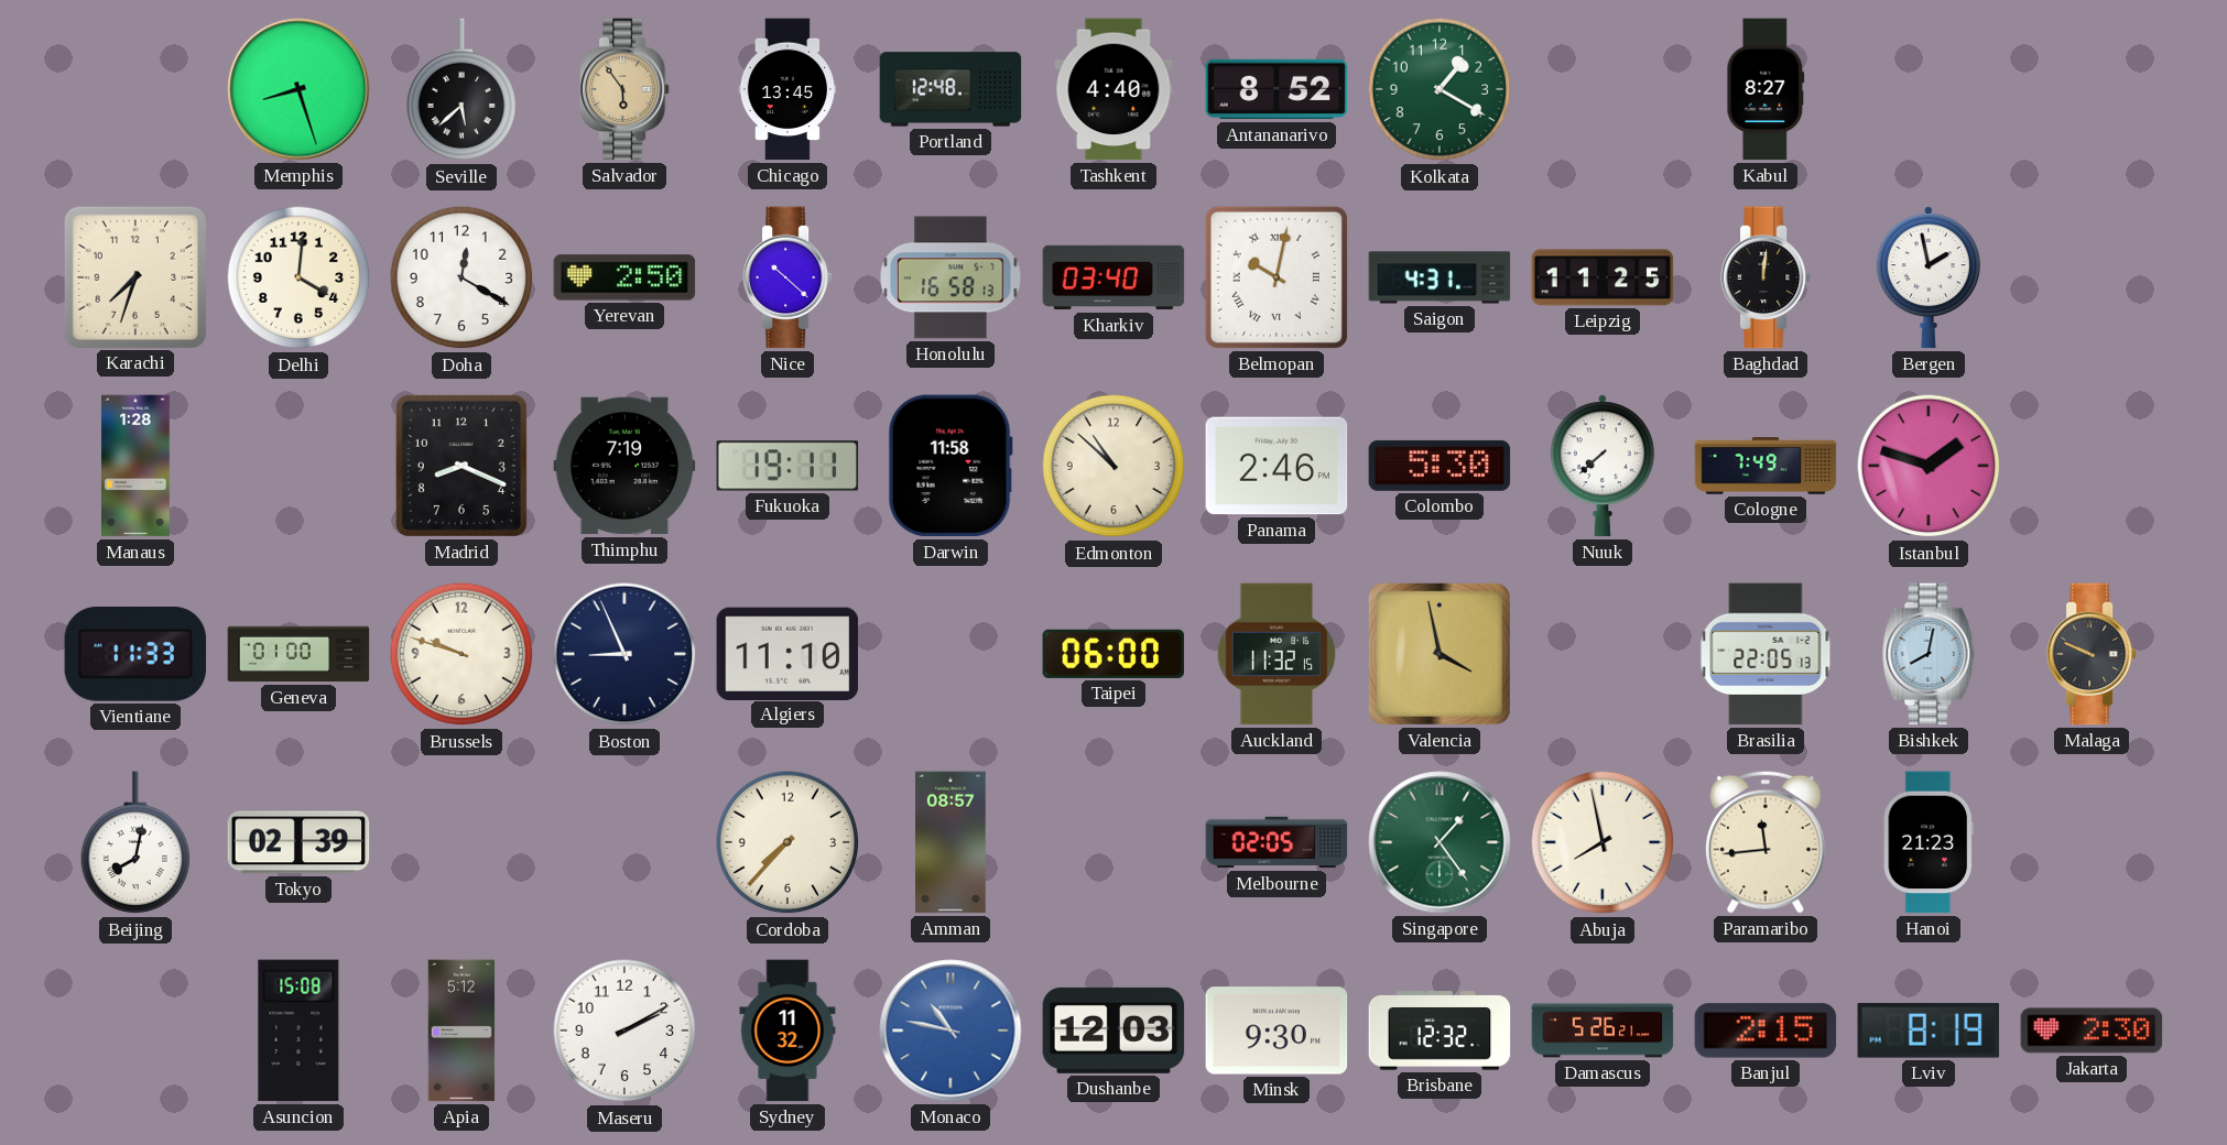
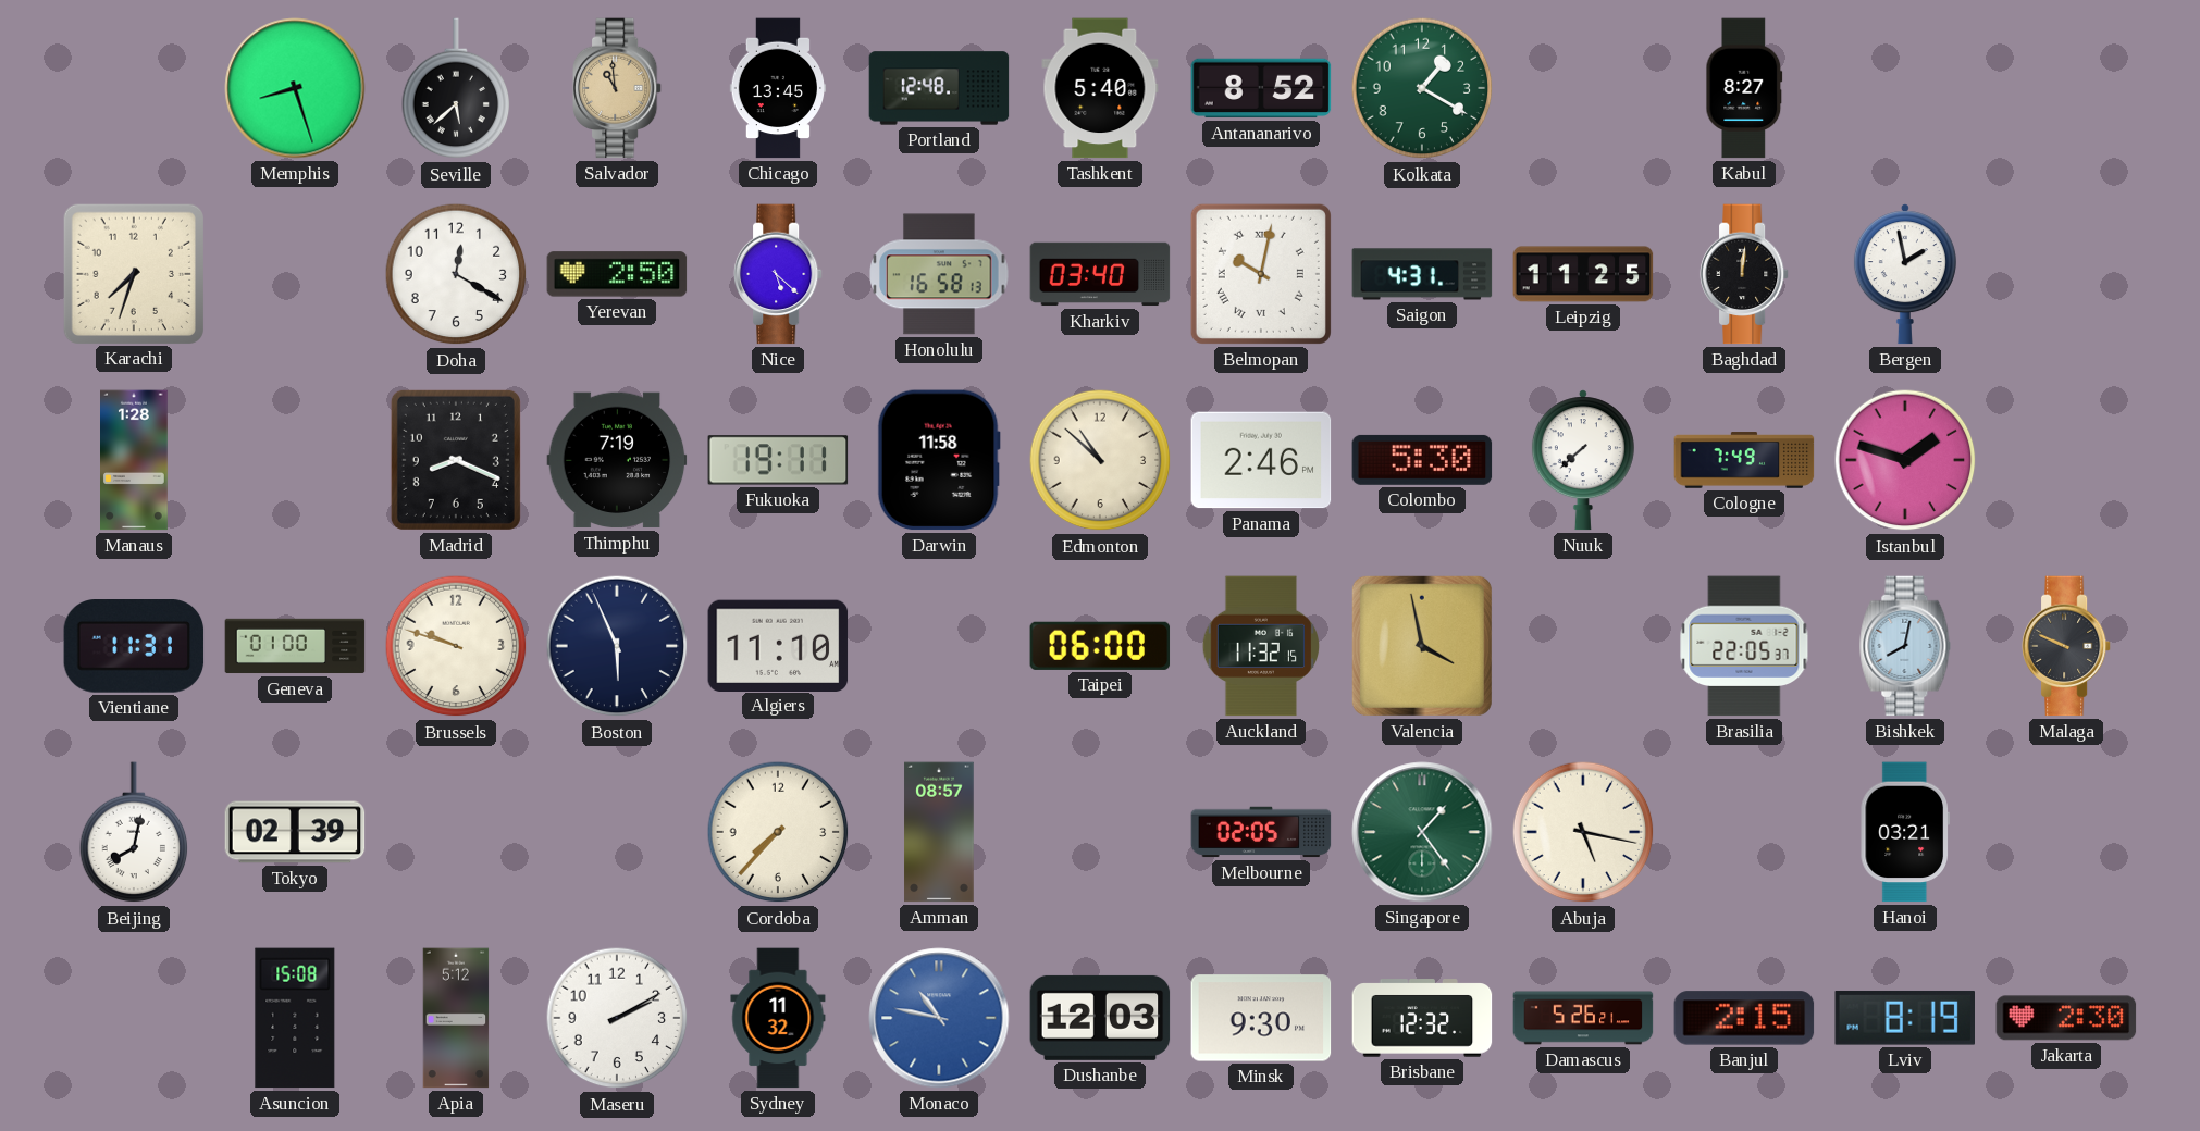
Salvador: 5:54 -> 10:59 (617, 88)
Tashkent: 4:40 -> 5:40 (1100, 88)
Delhi: 4:01 -> none (298, 277)
Nice: 10:22 -> 5:22 (778, 274)
Vientiane: 11:33 -> 11:31 (134, 647)
Boston: 8:56 -> 5:56 (617, 646)
Brasilia: 22:05:13 -> 22:05:37 (1744, 646)
Abuja: 7:58 -> 5:17 (1583, 832)
Paramaribo: 11:44 -> none (1766, 842)
Hanoi: 21:23 -> 03:21 (1905, 832)
